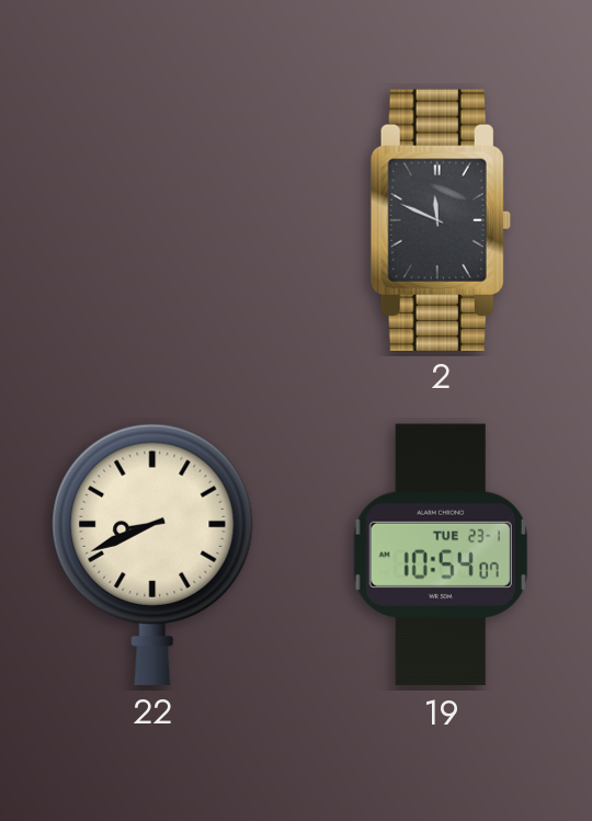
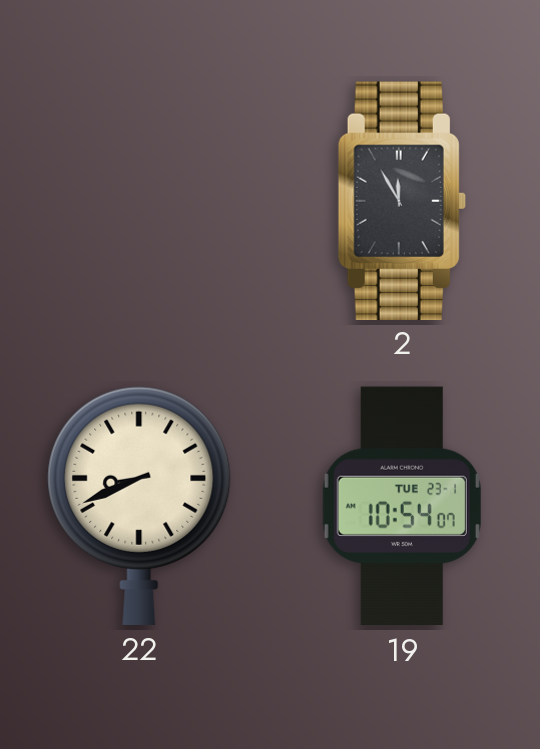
2: 11:49 -> 11:55 (402, 200)
